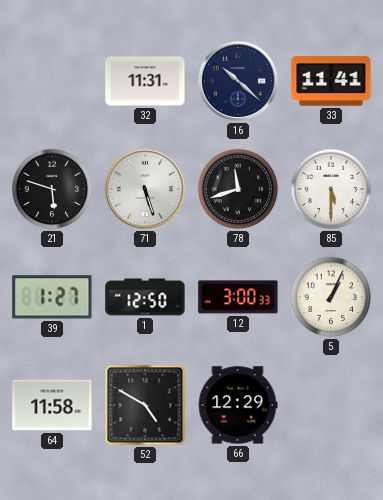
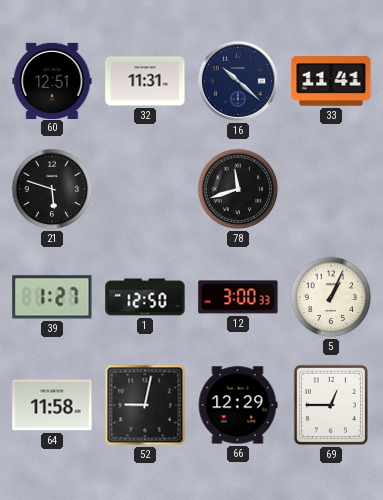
60: none -> 12:51 (52, 80)
71: 5:27 -> none (145, 189)
85: 5:30 -> none (331, 189)
52: 4:50 -> 9:02 (145, 405)
69: none -> 12:45 (331, 405)
